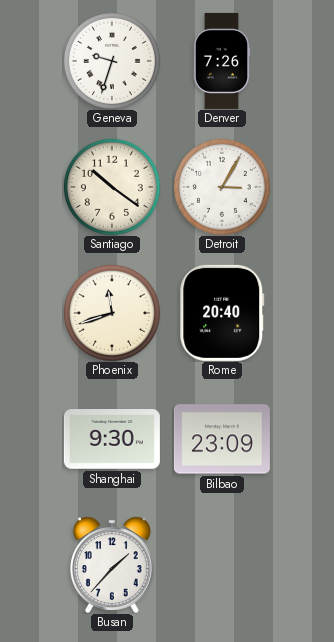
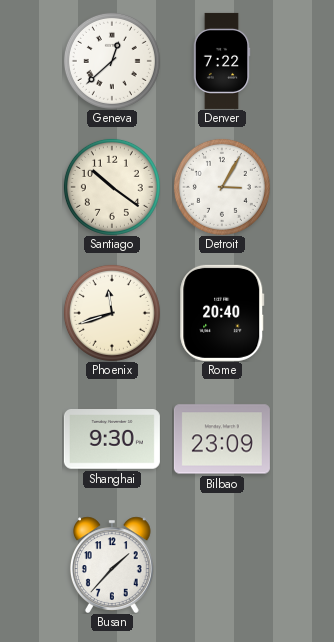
Geneva: 9:33 -> 12:38 (112, 61)
Denver: 7:26 -> 7:22 (222, 61)
